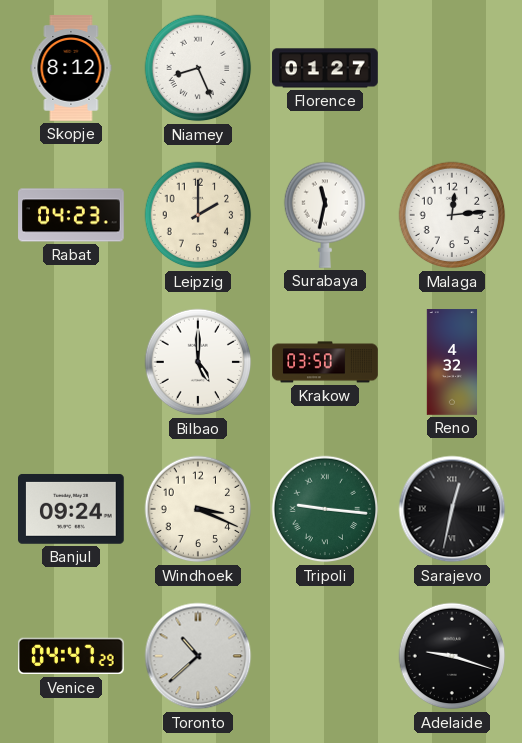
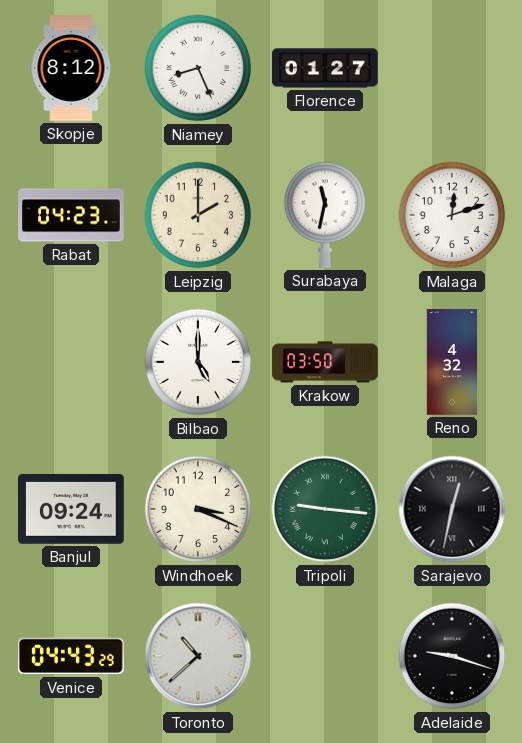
Malaga: 12:14 -> 12:12 (452, 215)
Venice: 04:47 -> 04:43 (72, 656)
